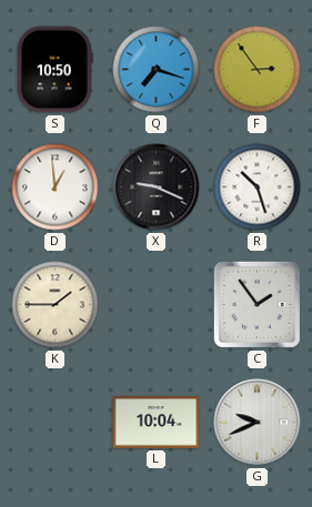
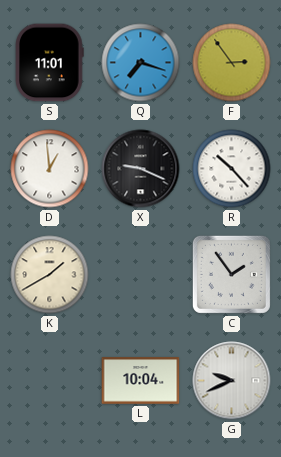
S: 10:50 -> 11:01 (50, 63)
R: 10:27 -> 10:23 (232, 169)
K: 1:45 -> 1:40 (50, 275)
